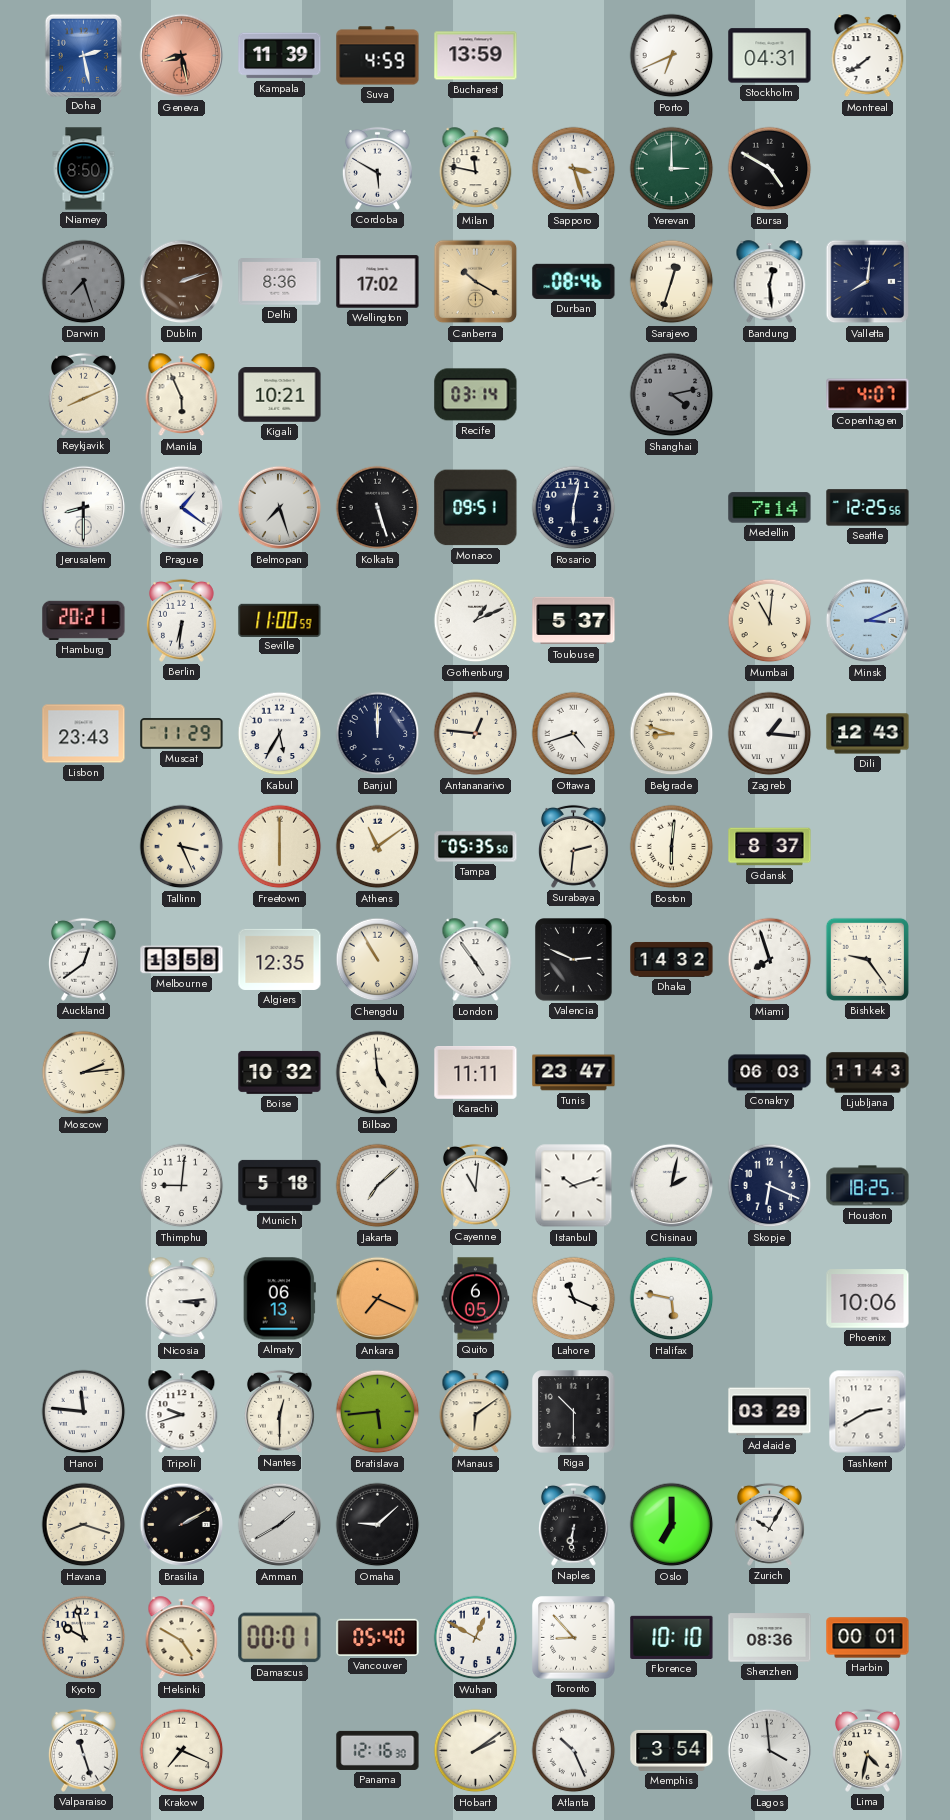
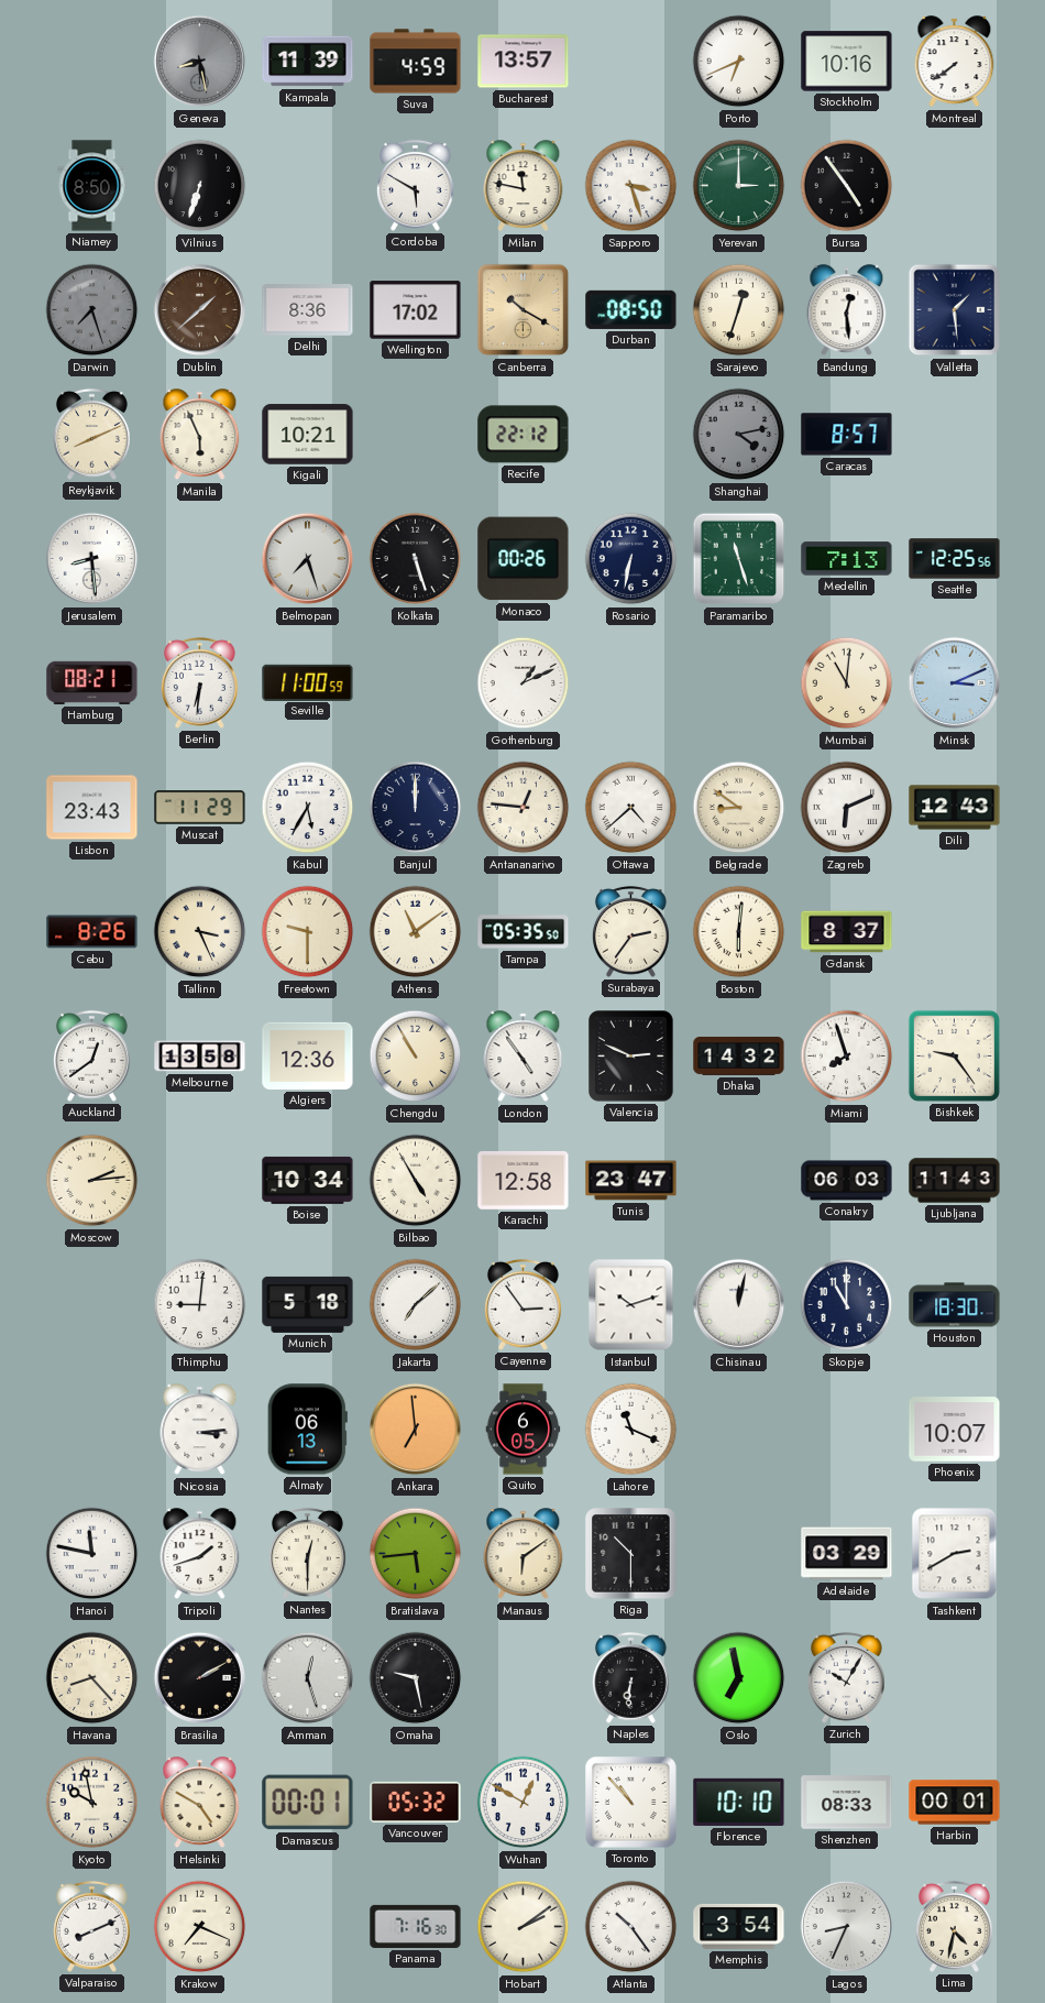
Doha: 2:28 -> none (83, 55)
Geneva dial: salmon -> grey (200, 62)
Bucharest: 13:59 -> 13:57 (524, 62)
Stockholm: 04:31 -> 10:16 (847, 62)
Vilnius: none -> 6:33 (200, 186)
Bursa: 4:50 -> 4:54 (847, 186)
Dublin: 2:12 -> 1:38 (200, 310)
Durban: 08:46 -> 08:50 (631, 309)
Valletta: 8:01 -> 1:29 (955, 310)
Recife: 03:14 -> 22:12 (524, 435)
Caracas: none -> 8:57 (847, 435)
Copenhagen: 4:07 -> none (868, 395)
Jerusalem: 8:30 -> 8:29 (92, 559)
Prague: 1:21 -> none (182, 508)
Monaco: 09:51 -> 00:26 (524, 559)
Rosario: 6:02 -> 6:32 (631, 559)
Paramaribo: none -> 11:27 (739, 559)
Medellin: 7:14 -> 7:13 (847, 559)
Hamburg: 20:21 -> 08:21 (92, 682)
Toulouse: 5:37 -> none (574, 621)
Ottawa: 4:42 -> 4:38 (631, 808)
Belgrade: 8:48 -> 8:51 (739, 808)
Zagreb: 1:16 -> 6:11 (847, 808)
Cebu: none -> 8:26 (92, 932)
Freetown: 6:00 -> 9:30 (308, 932)
Surabaya: 2:31 -> 2:36 (630, 931)
Algiers: 12:35 -> 12:36 (308, 1055)
Boise: 10:32 -> 10:34 (308, 1180)
Bilbao: 4:59 -> 4:55 (416, 1181)
Karachi: 11:11 -> 12:58 (524, 1181)
Cayenne: 11:01 -> 2:54 (522, 1304)
Chisinau: 2:02 -> 12:02 (739, 1305)
Skopje: 6:19 -> 11:00 (847, 1305)
Houston: 18:25 -> 18:30 (955, 1305)
Ankara: 7:19 -> 6:59 (416, 1430)
Halifax: 5:47 -> none (672, 1299)
Phoenix: 10:06 -> 10:07 (955, 1430)
Hanoi: 11:46 -> 11:47 (92, 1554)
Tripoli: 9:42 -> 1:42 (200, 1554)
Havana: 8:18 -> 8:23 (92, 1678)
Amman: 1:40 -> 12:27 (308, 1678)
Omaha: 9:08 -> 9:28 (416, 1678)
Oslo: 7:00 -> 6:58 (739, 1678)
Vancouver: 05:40 -> 05:32 (416, 1802)
Toronto: 8:53 -> 10:53 (631, 1803)
Shenzhen: 08:36 -> 08:33 (847, 1803)
Valparaiso: 11:27 -> 8:11 (91, 1926)
Panama: 12:16 -> 7:16 (416, 1926)
Atlanta: 10:26 -> 10:24 (631, 1927)
Lagos: 3:59 -> 8:34 (847, 1927)
